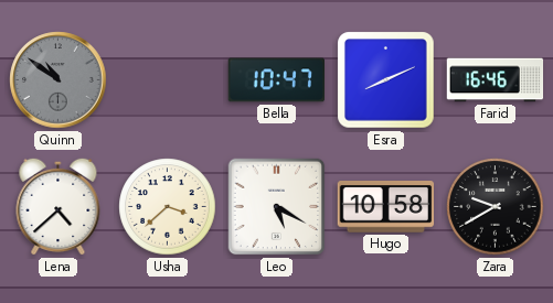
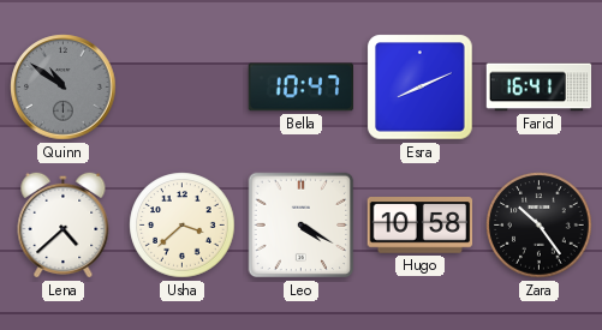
Farid: 16:46 -> 16:41 (540, 88)
Leo: 5:20 -> 4:20 (302, 226)
Zara: 9:40 -> 10:24 (540, 226)
